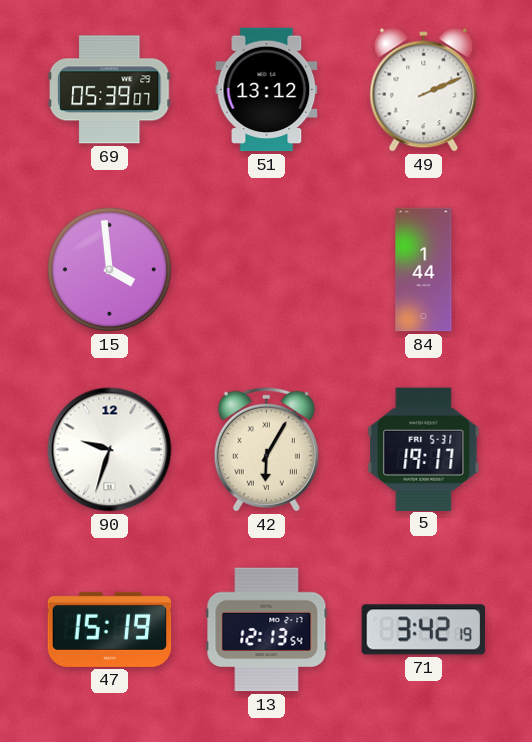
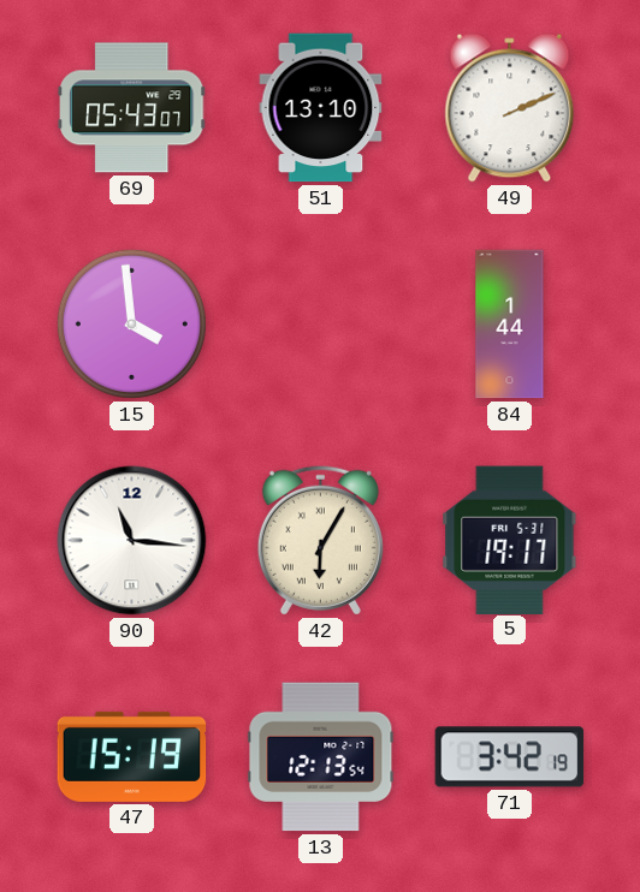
69: 05:39 -> 05:43 (132, 108)
51: 13:12 -> 13:10 (321, 108)
90: 9:33 -> 11:16 (132, 541)
